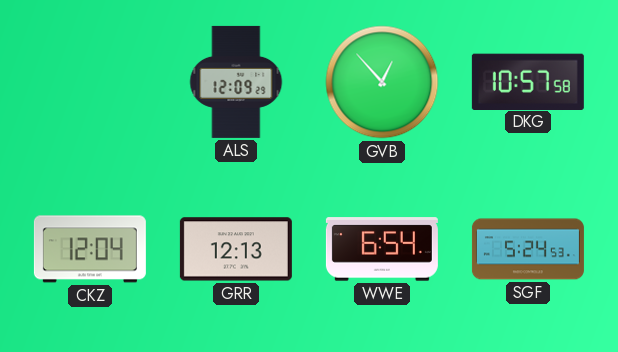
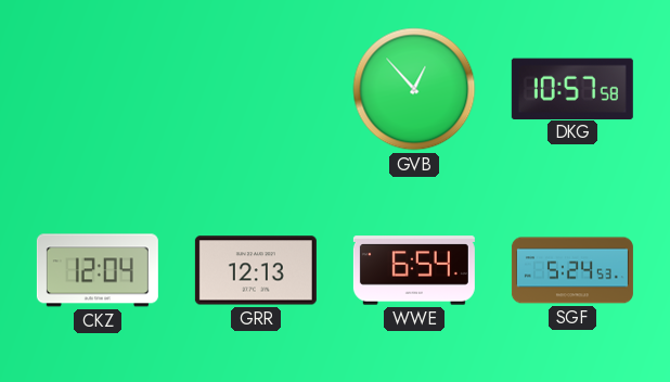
ALS: 12:09 -> none (236, 82)
